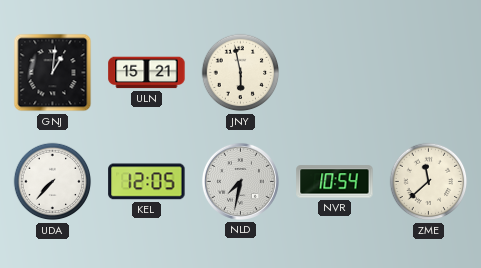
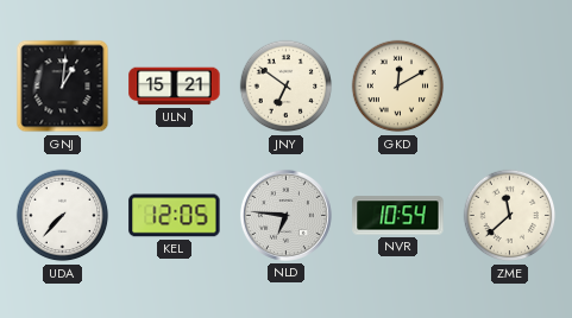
JNY: 5:58 -> 6:51 (287, 87)
GKD: none -> 12:10 (398, 87)
NLD: 7:32 -> 6:46 (285, 215)
